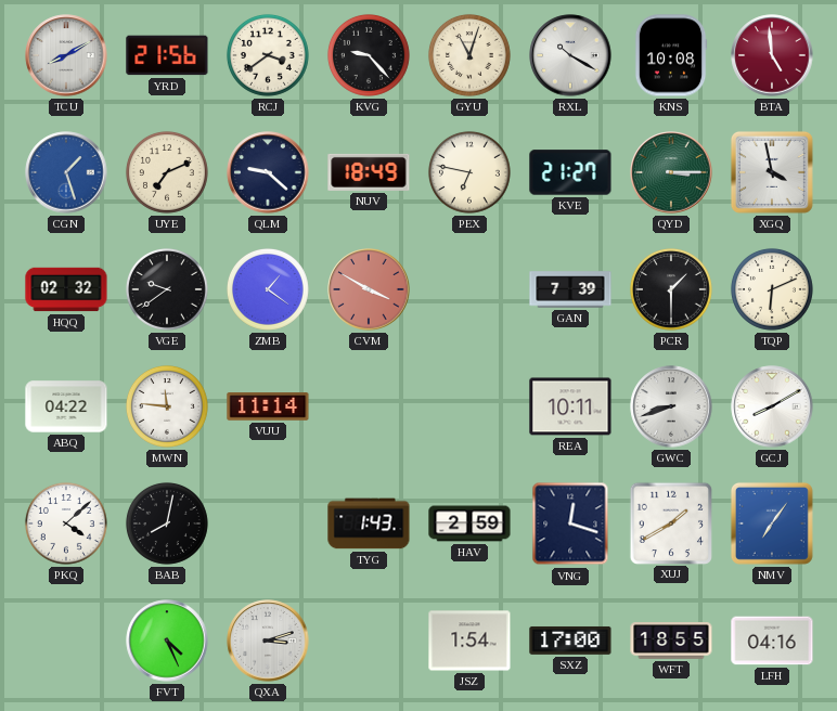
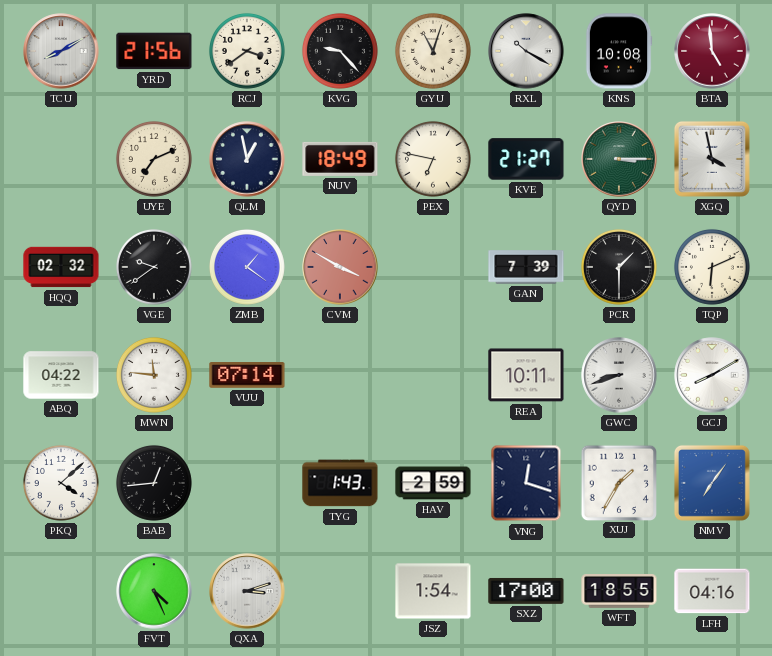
CGN: 1:27 -> none (66, 172)
QLM: 9:22 -> 12:58 (247, 159)
VUU: 11:14 -> 07:14 (247, 376)
BAB: 8:02 -> 12:44 (154, 483)
XUJ: 1:40 -> 1:35 (618, 482)
